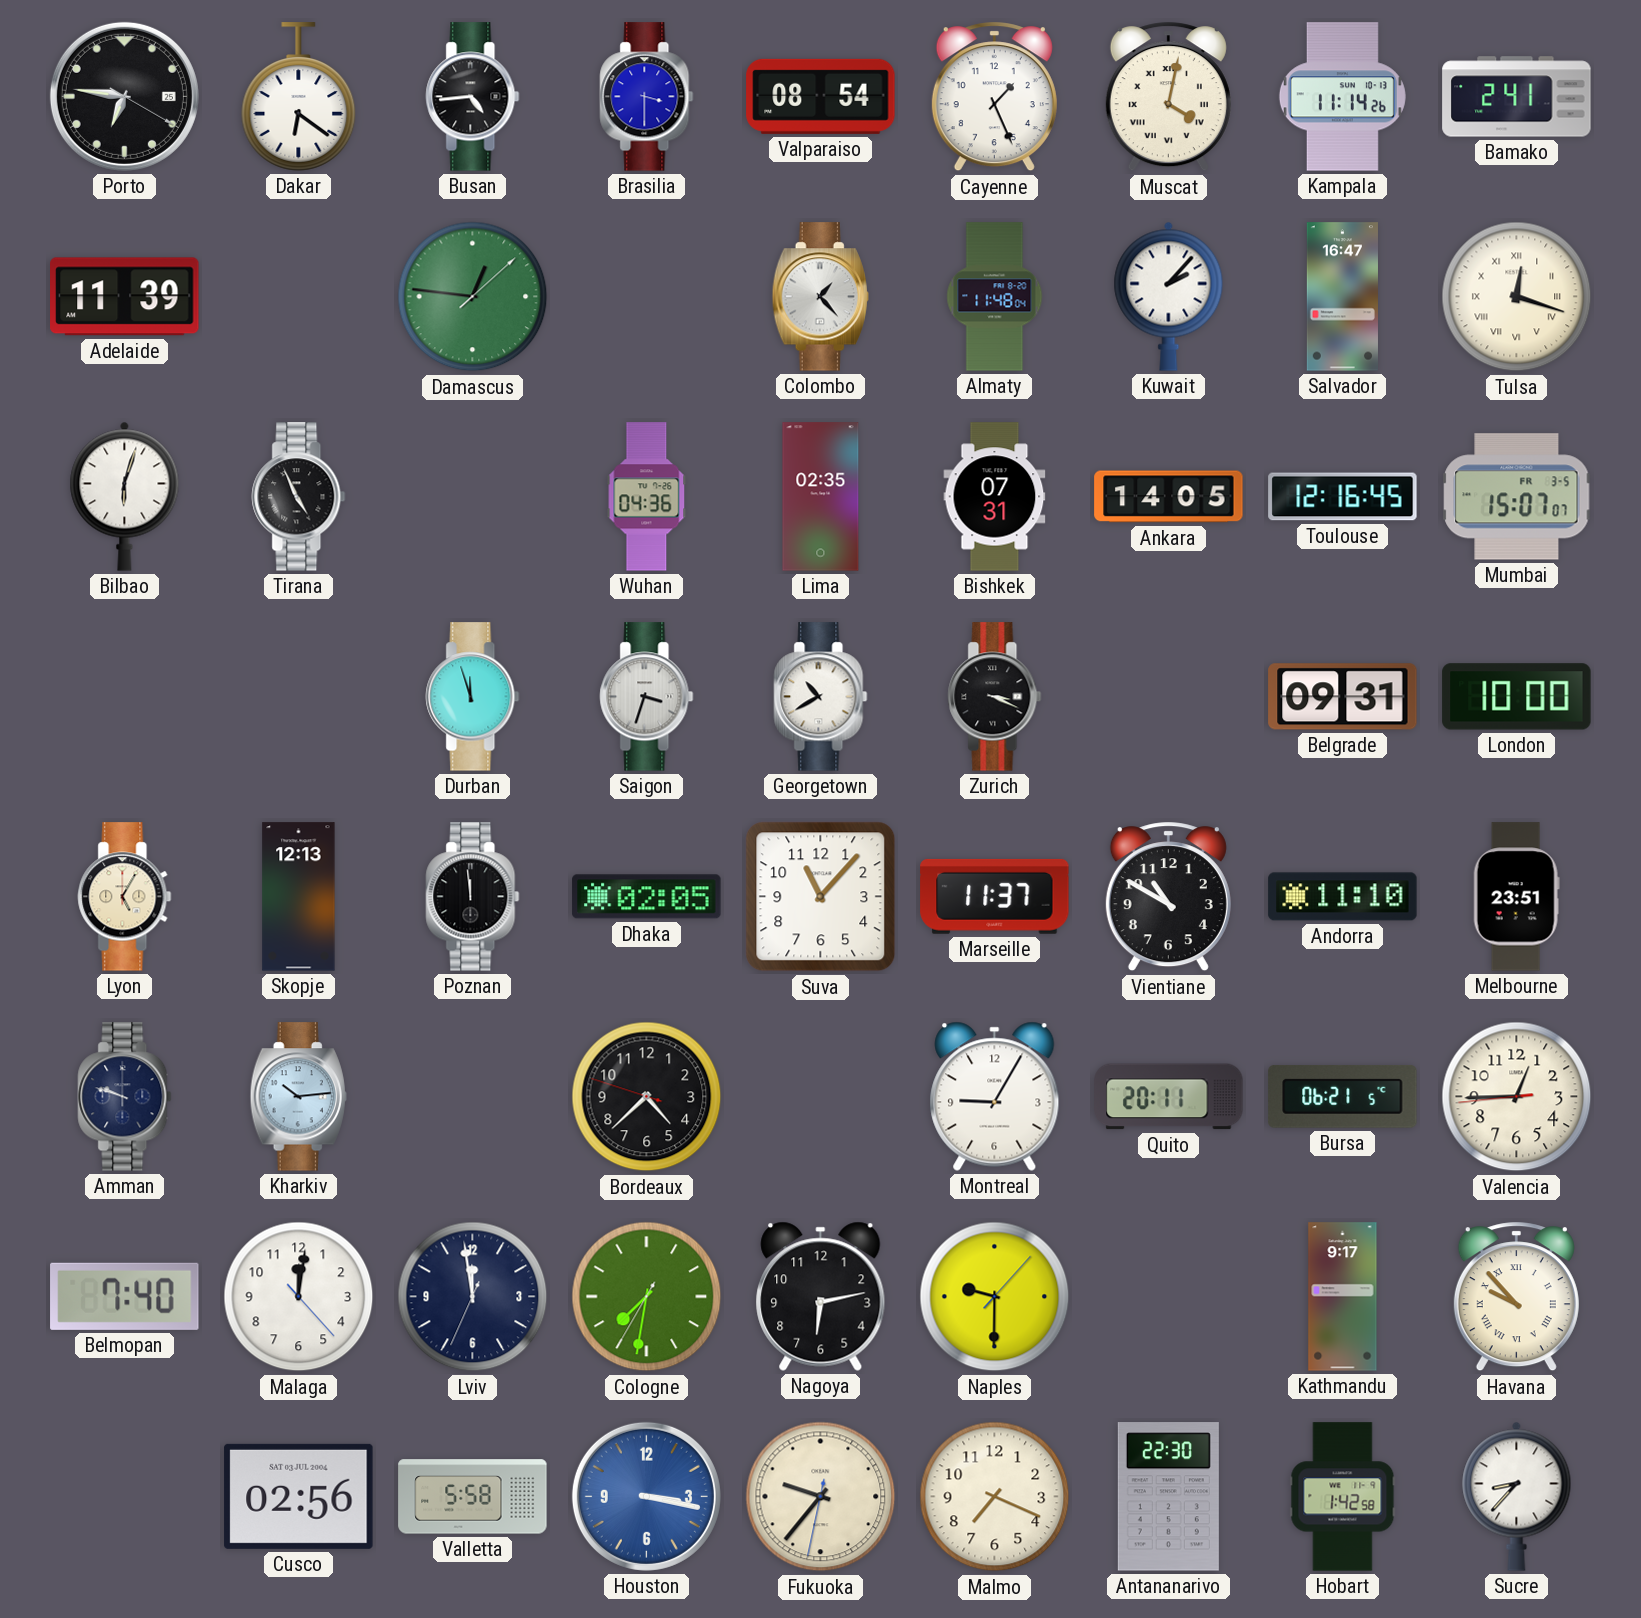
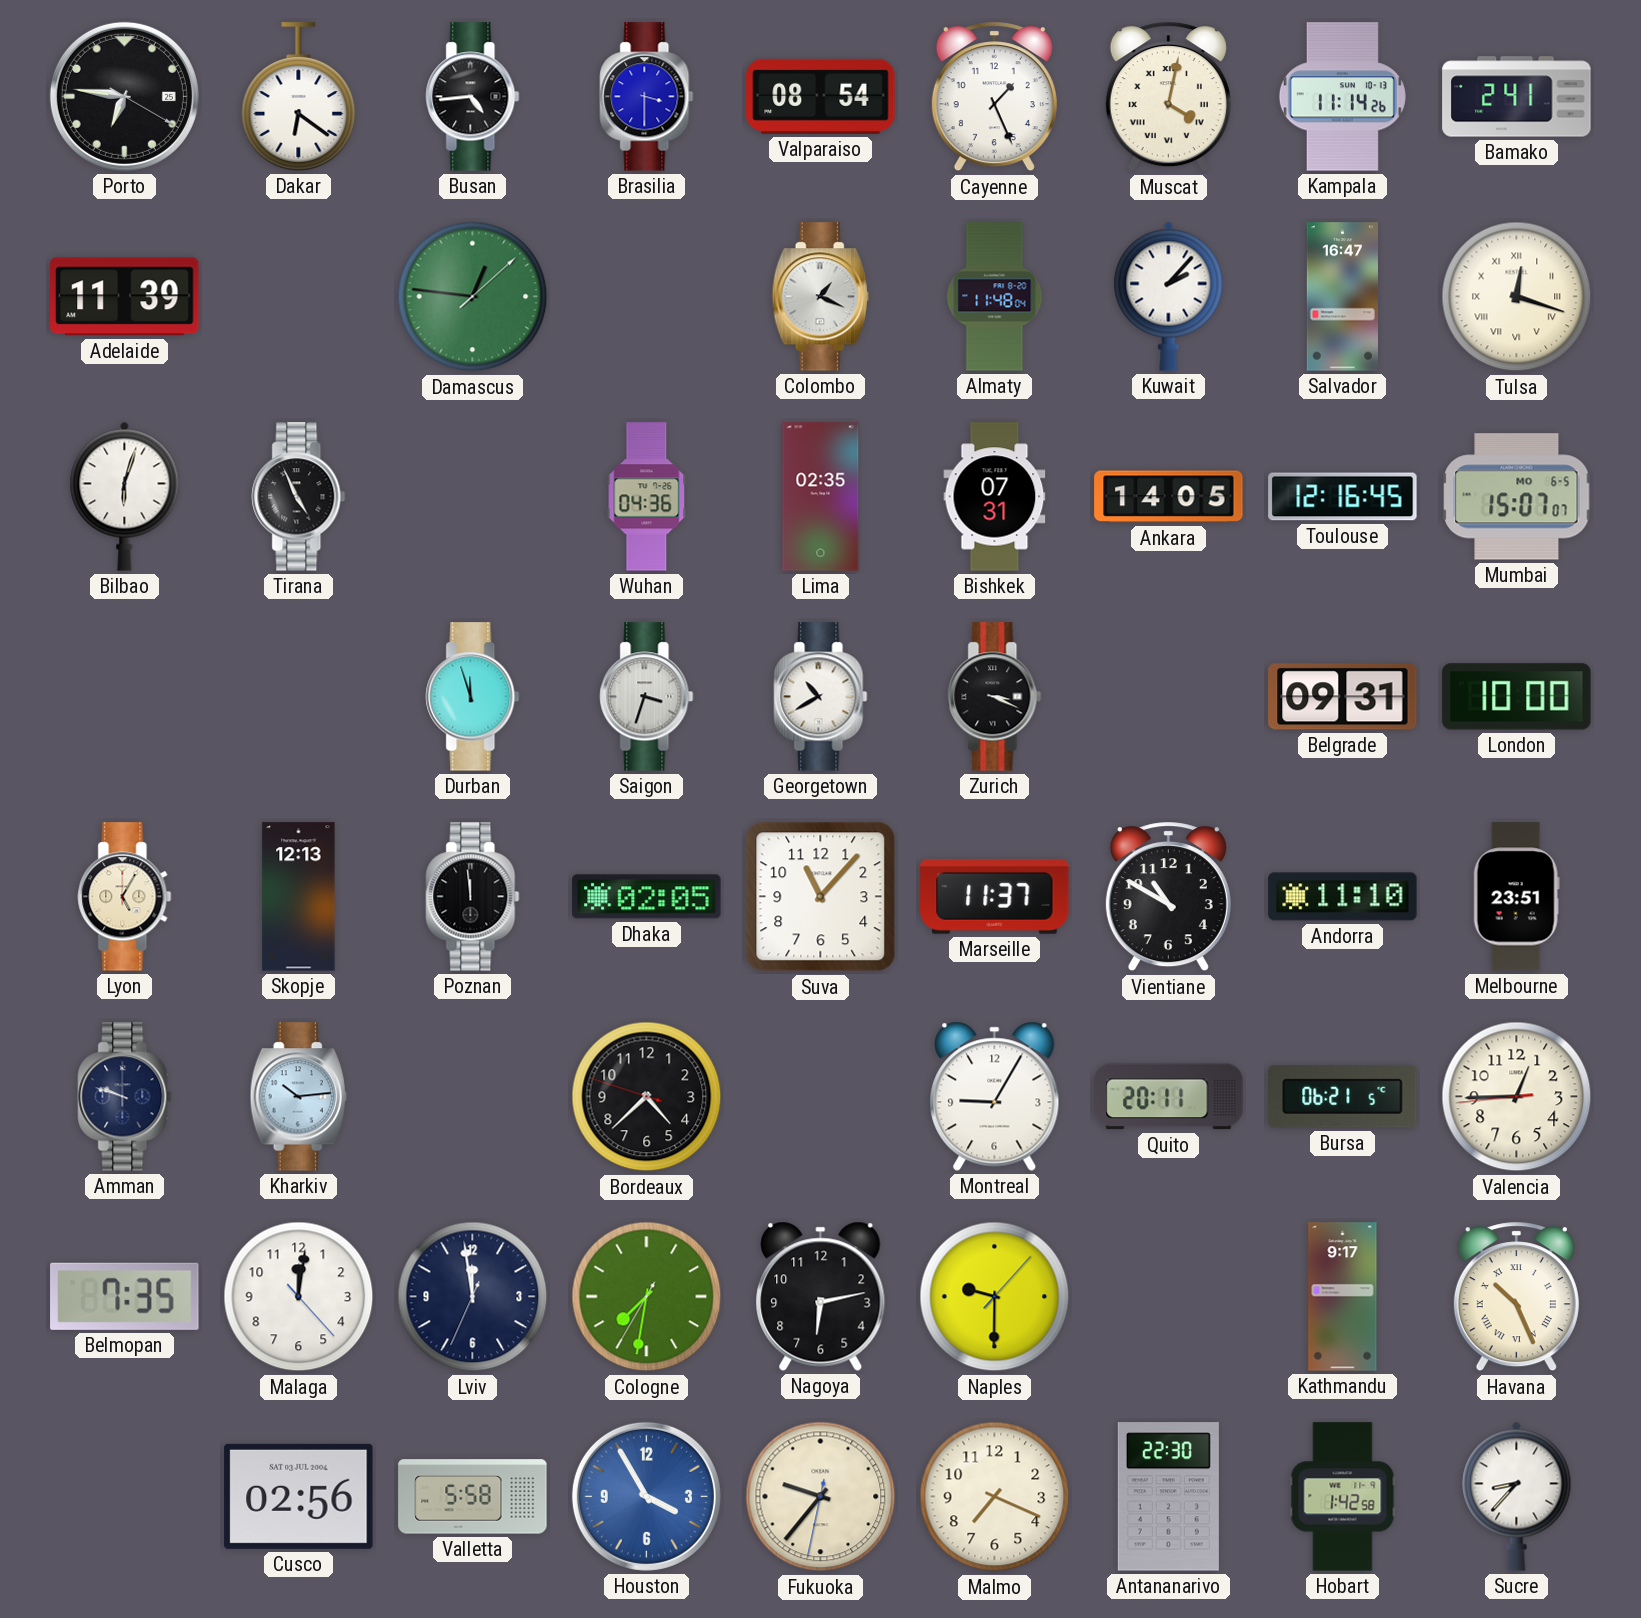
Colombo: 1:23 -> 1:19 (820, 297)
Mumbai date: FR 3-5 -> MO 6-5 (1517, 497)
Belmopan: 7:40 -> 7:35 (125, 1296)
Havana: 9:53 -> 10:26 (1516, 1297)
Houston: 3:17 -> 3:55 (646, 1496)
